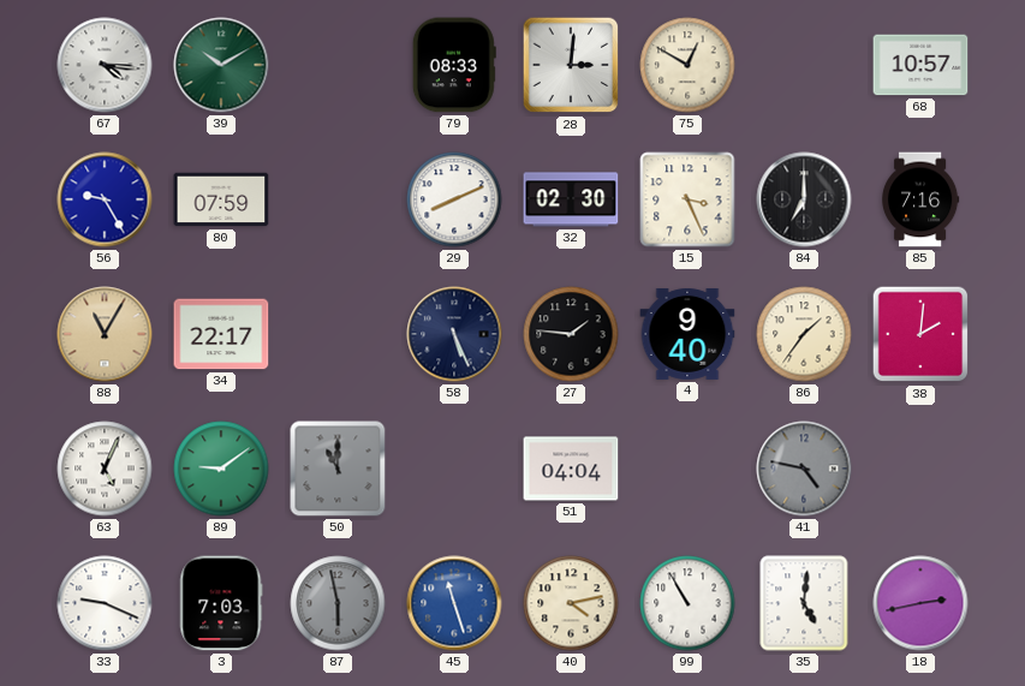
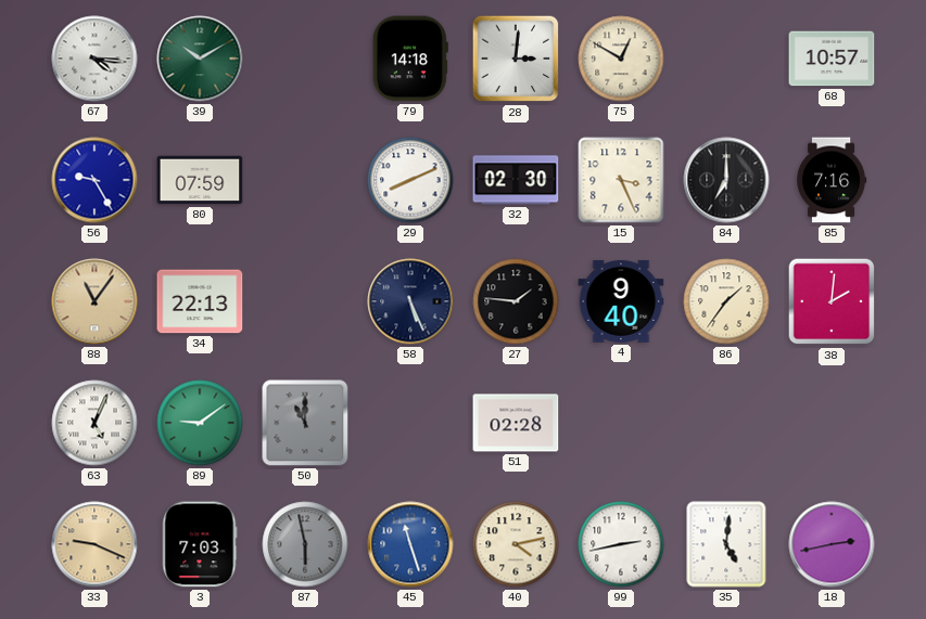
79: 08:33 -> 14:18 (410, 59)
88: 11:05 -> 11:06 (94, 301)
34: 22:17 -> 22:13 (200, 301)
51: 04:04 -> 02:28 (516, 423)
41: 4:47 -> none (804, 469)
33 dial: white -> champagne (94, 544)
99: 10:55 -> 2:43 (621, 544)
